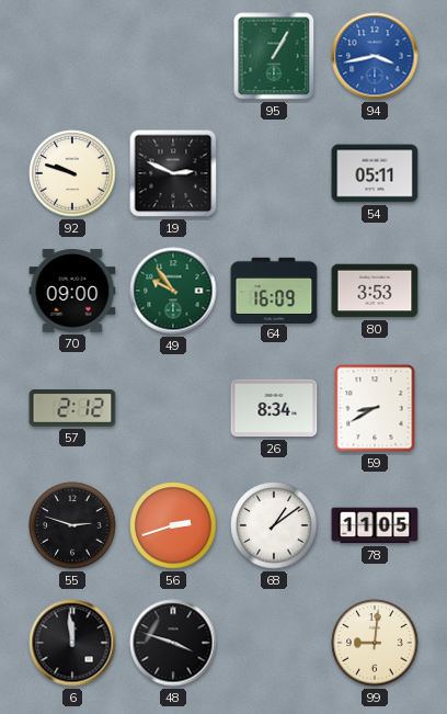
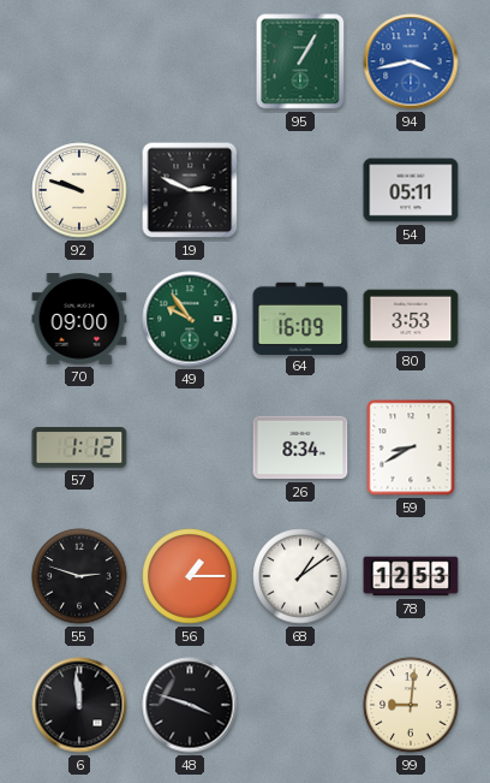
57: 2:12 -> 1:12 (79, 447)
56: 2:42 -> 1:15 (190, 576)
78: 11:05 -> 12:53 (411, 576)
